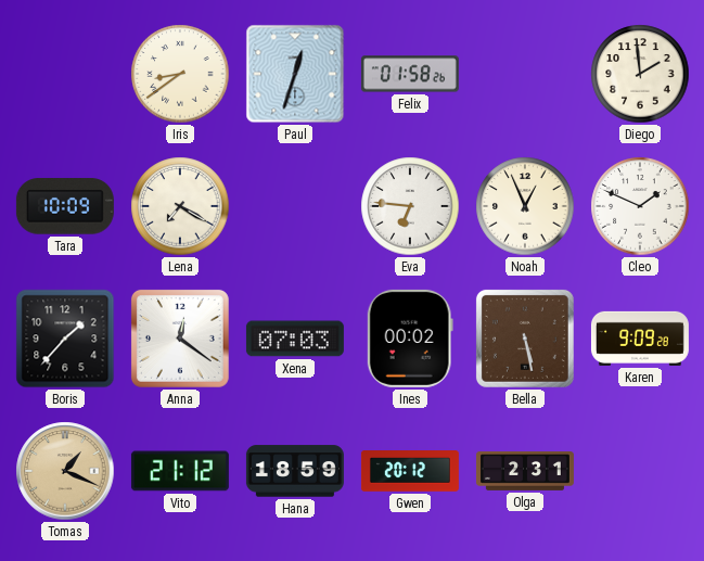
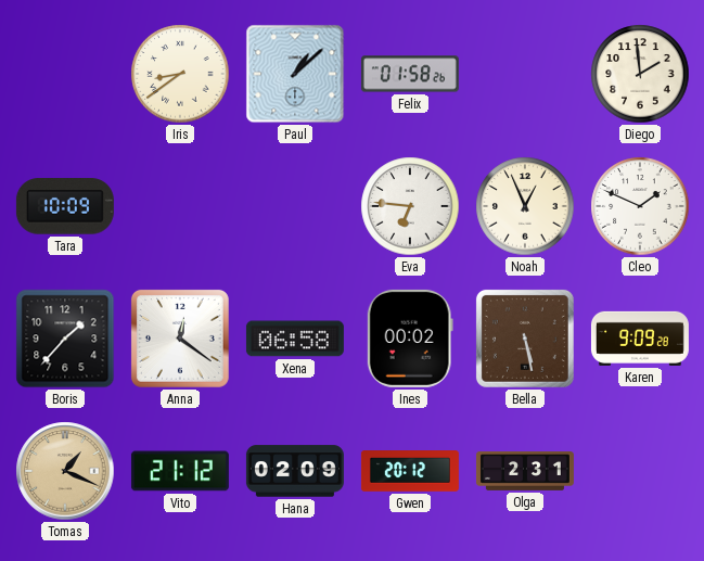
Paul: 12:33 -> 1:08 (295, 74)
Lena: 7:20 -> none (180, 206)
Xena: 07:03 -> 06:58 (295, 339)
Hana: 18:59 -> 02:09 (295, 471)
